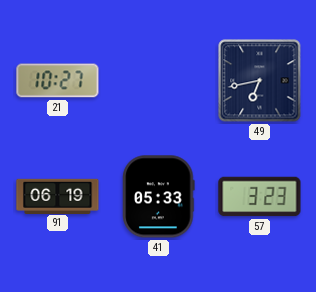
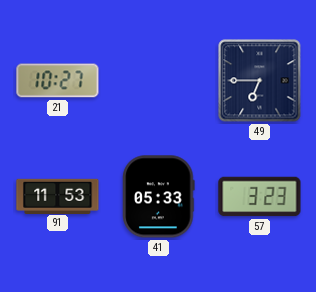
49: 6:43 -> 6:45 (260, 81)
91: 06:19 -> 11:53 (58, 196)
